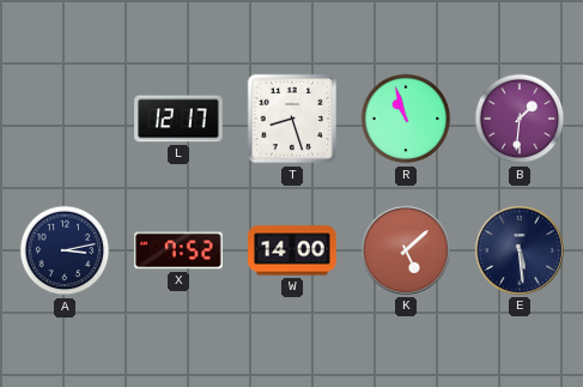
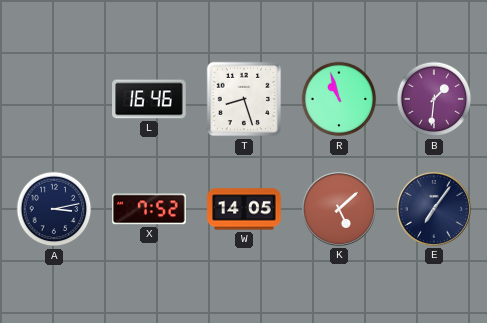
L: 12:17 -> 16:46 (149, 99)
W: 14:00 -> 14:05 (244, 209)
E: 5:29 -> 7:06 (434, 209)
